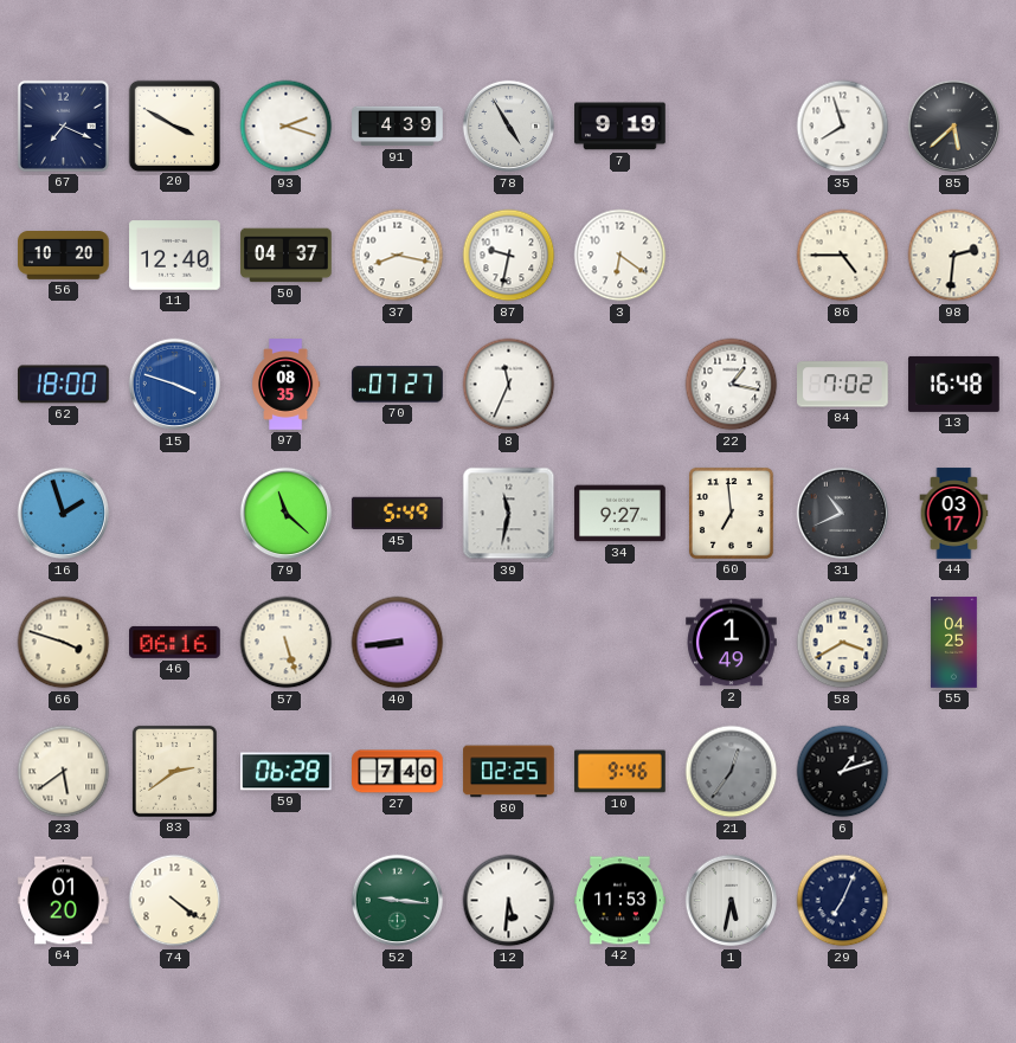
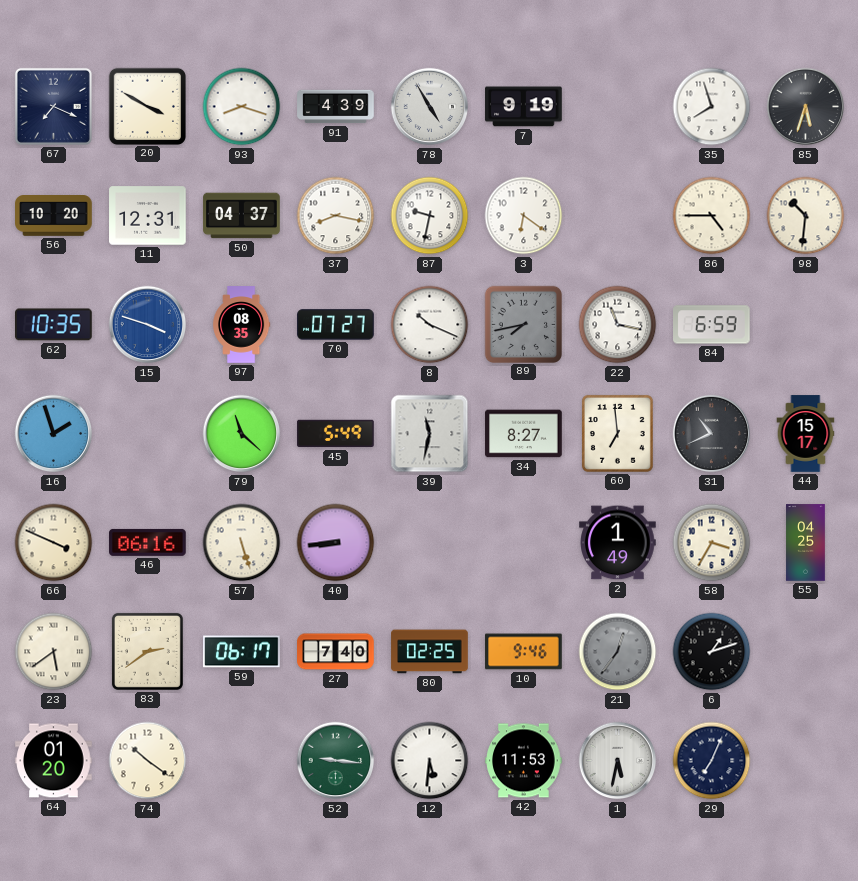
93: 2:18 -> 8:18 (242, 107)
85: 5:38 -> 5:33 (806, 107)
11: 12:40 -> 12:31 (148, 216)
98: 2:31 -> 10:31 (806, 216)
62: 18:00 -> 10:35 (54, 325)
8: 11:34 -> 10:19 (430, 325)
89: none -> 7:43 (523, 324)
22: 1:17 -> 11:17 (618, 325)
84: 7:02 -> 6:59 (712, 325)
13: 16:48 -> none (954, 384)
34: 9:27 -> 8:27 (524, 434)
44: 03:17 -> 15:17 (806, 434)
66: 3:48 -> 3:49 (54, 543)
58: 3:40 -> 3:35 (712, 543)
59: 06:28 -> 06:17 (242, 652)
74: 4:21 -> 10:21 (148, 761)
